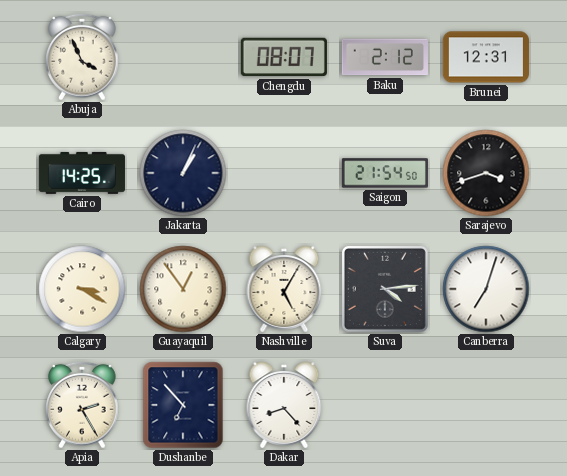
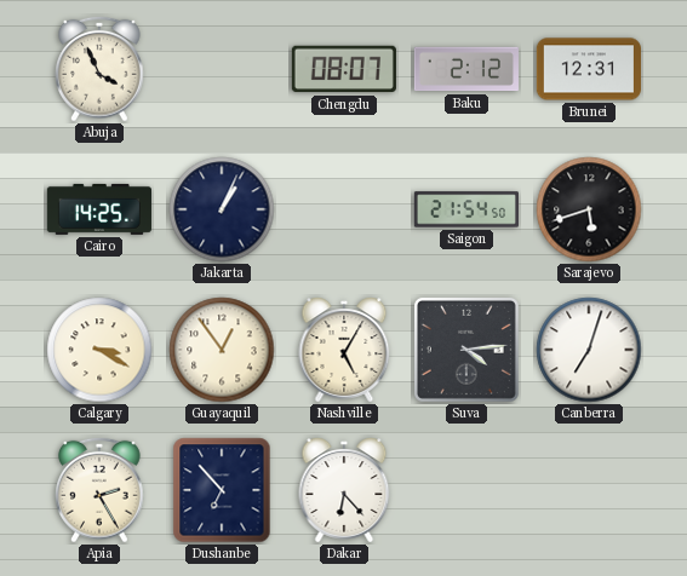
Sarajevo: 3:42 -> 5:42 (589, 209)
Dakar: 8:23 -> 6:23 (344, 490)
